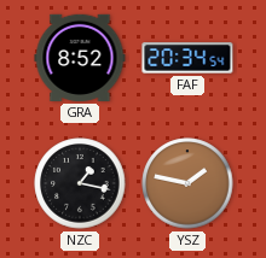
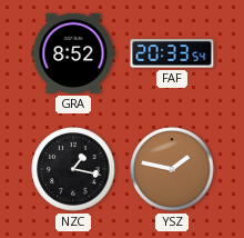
FAF: 20:34 -> 20:33 (172, 53)
